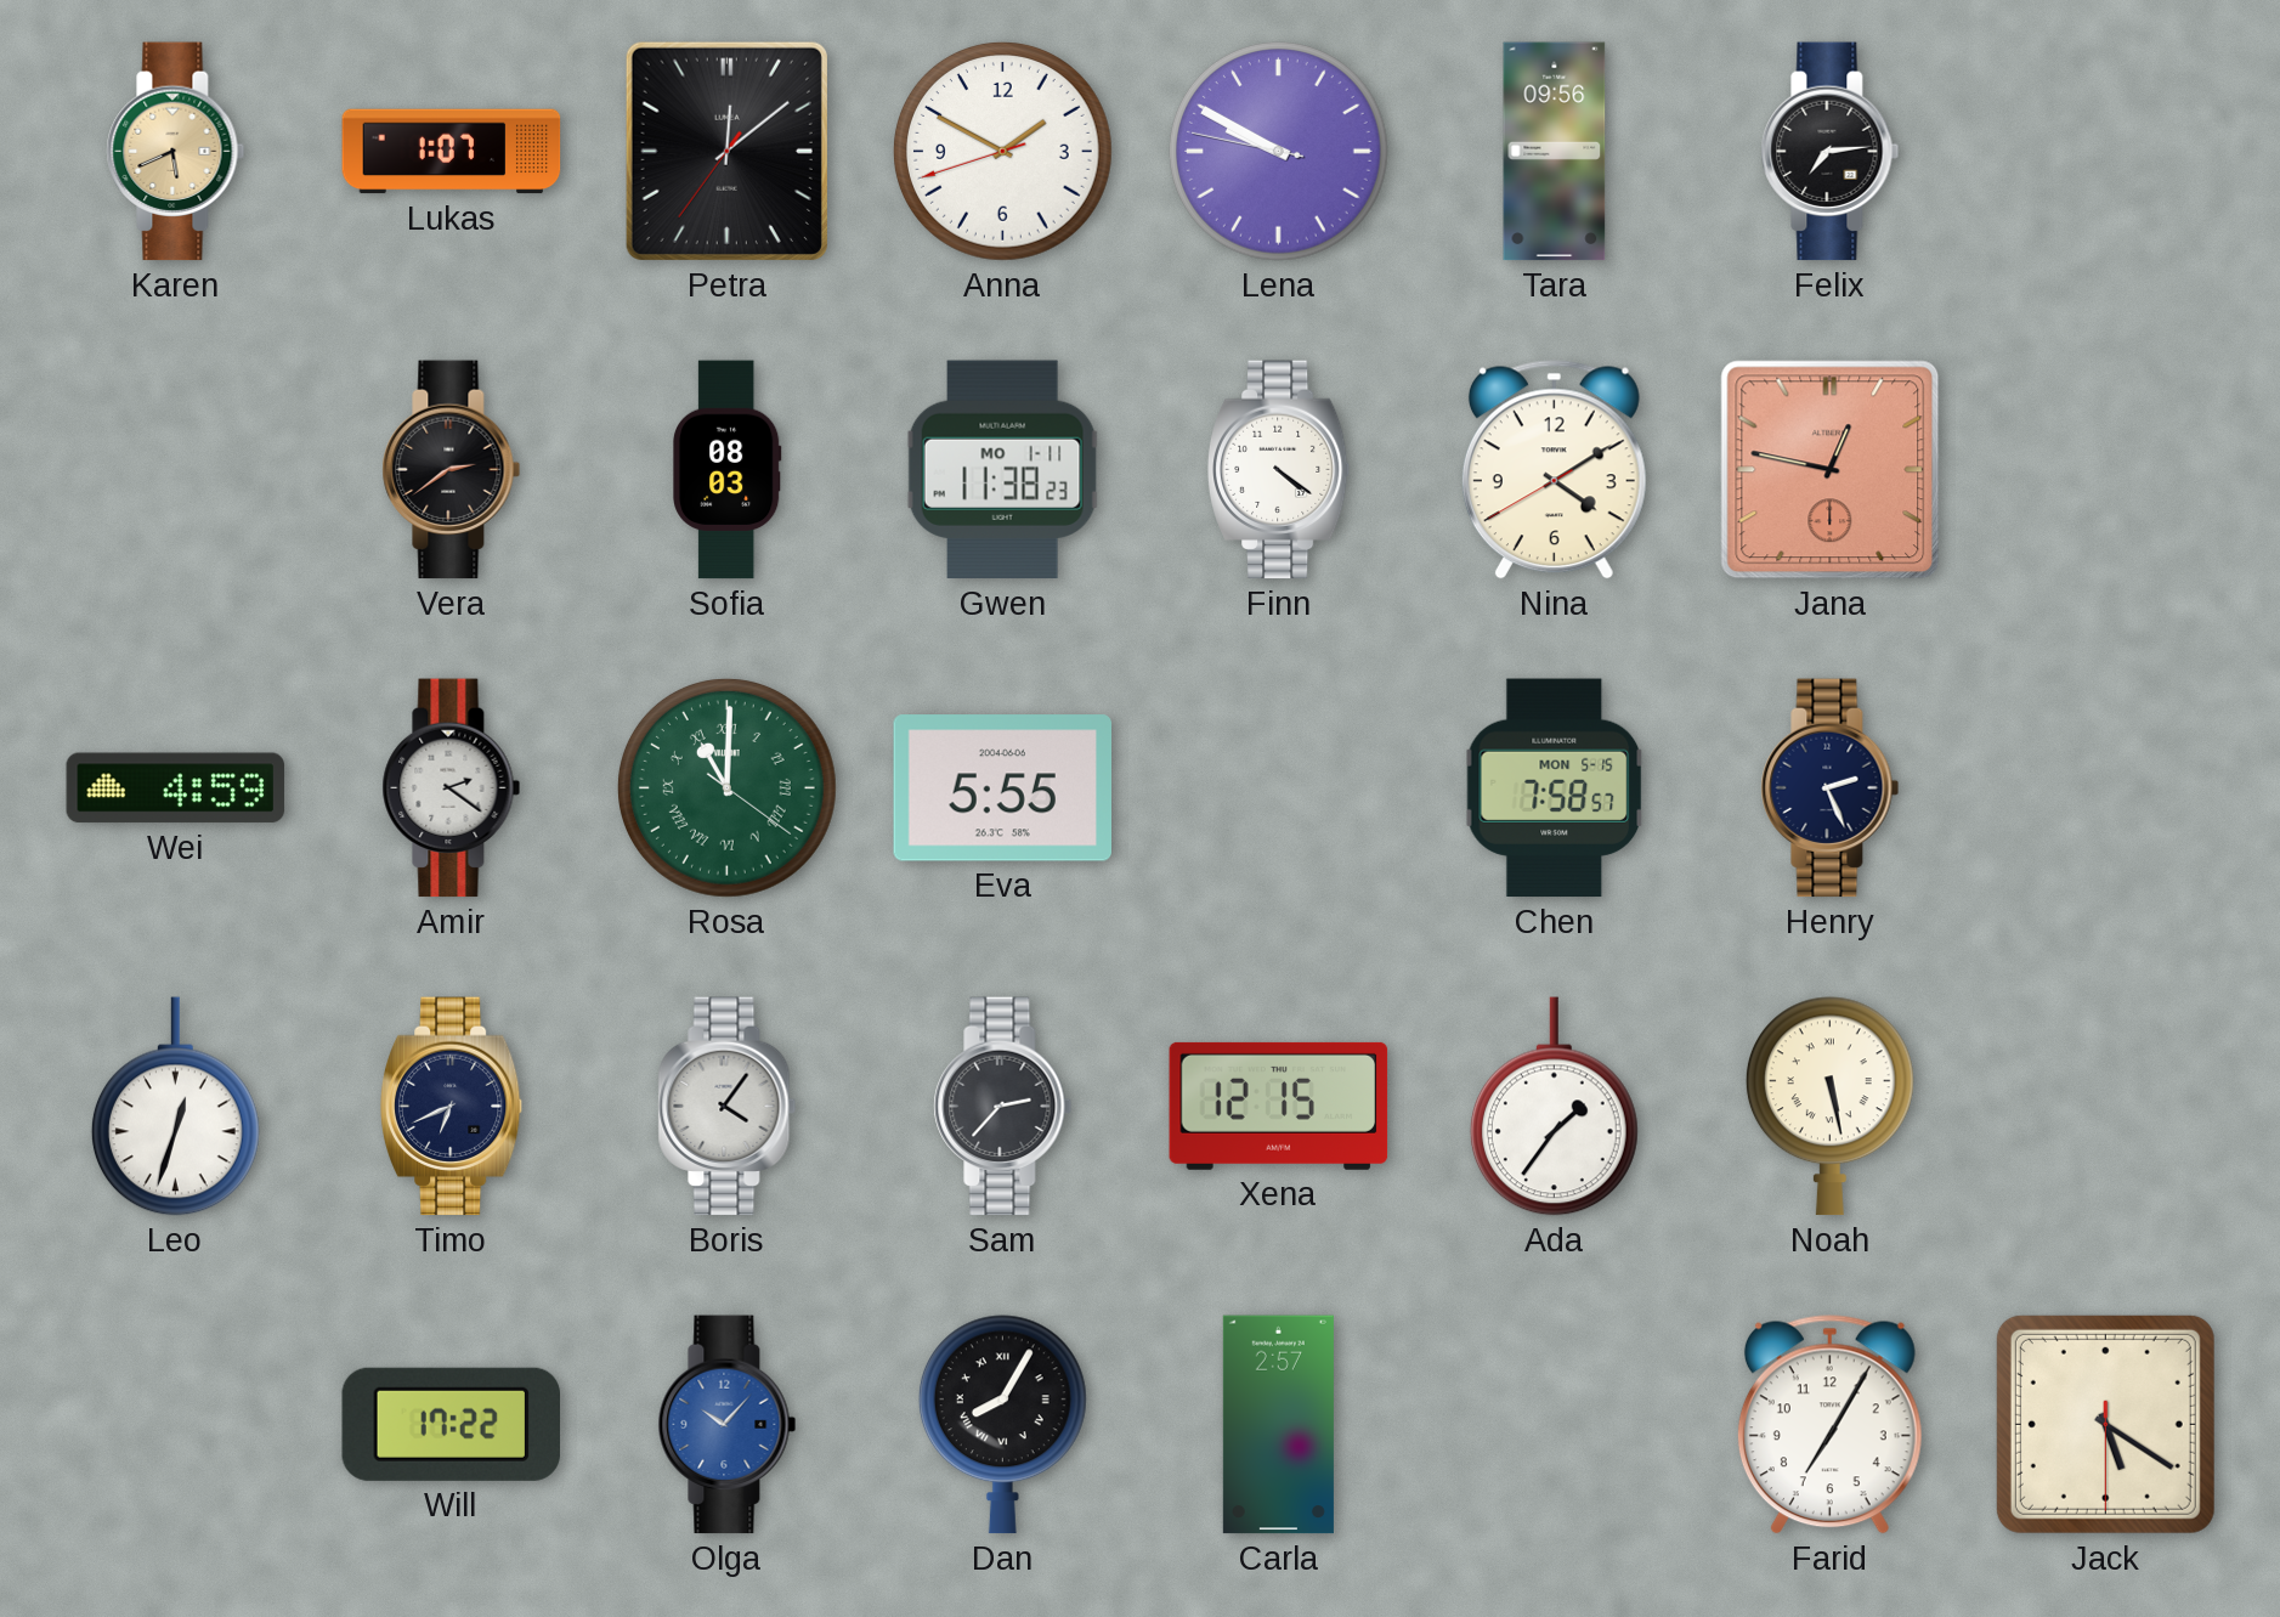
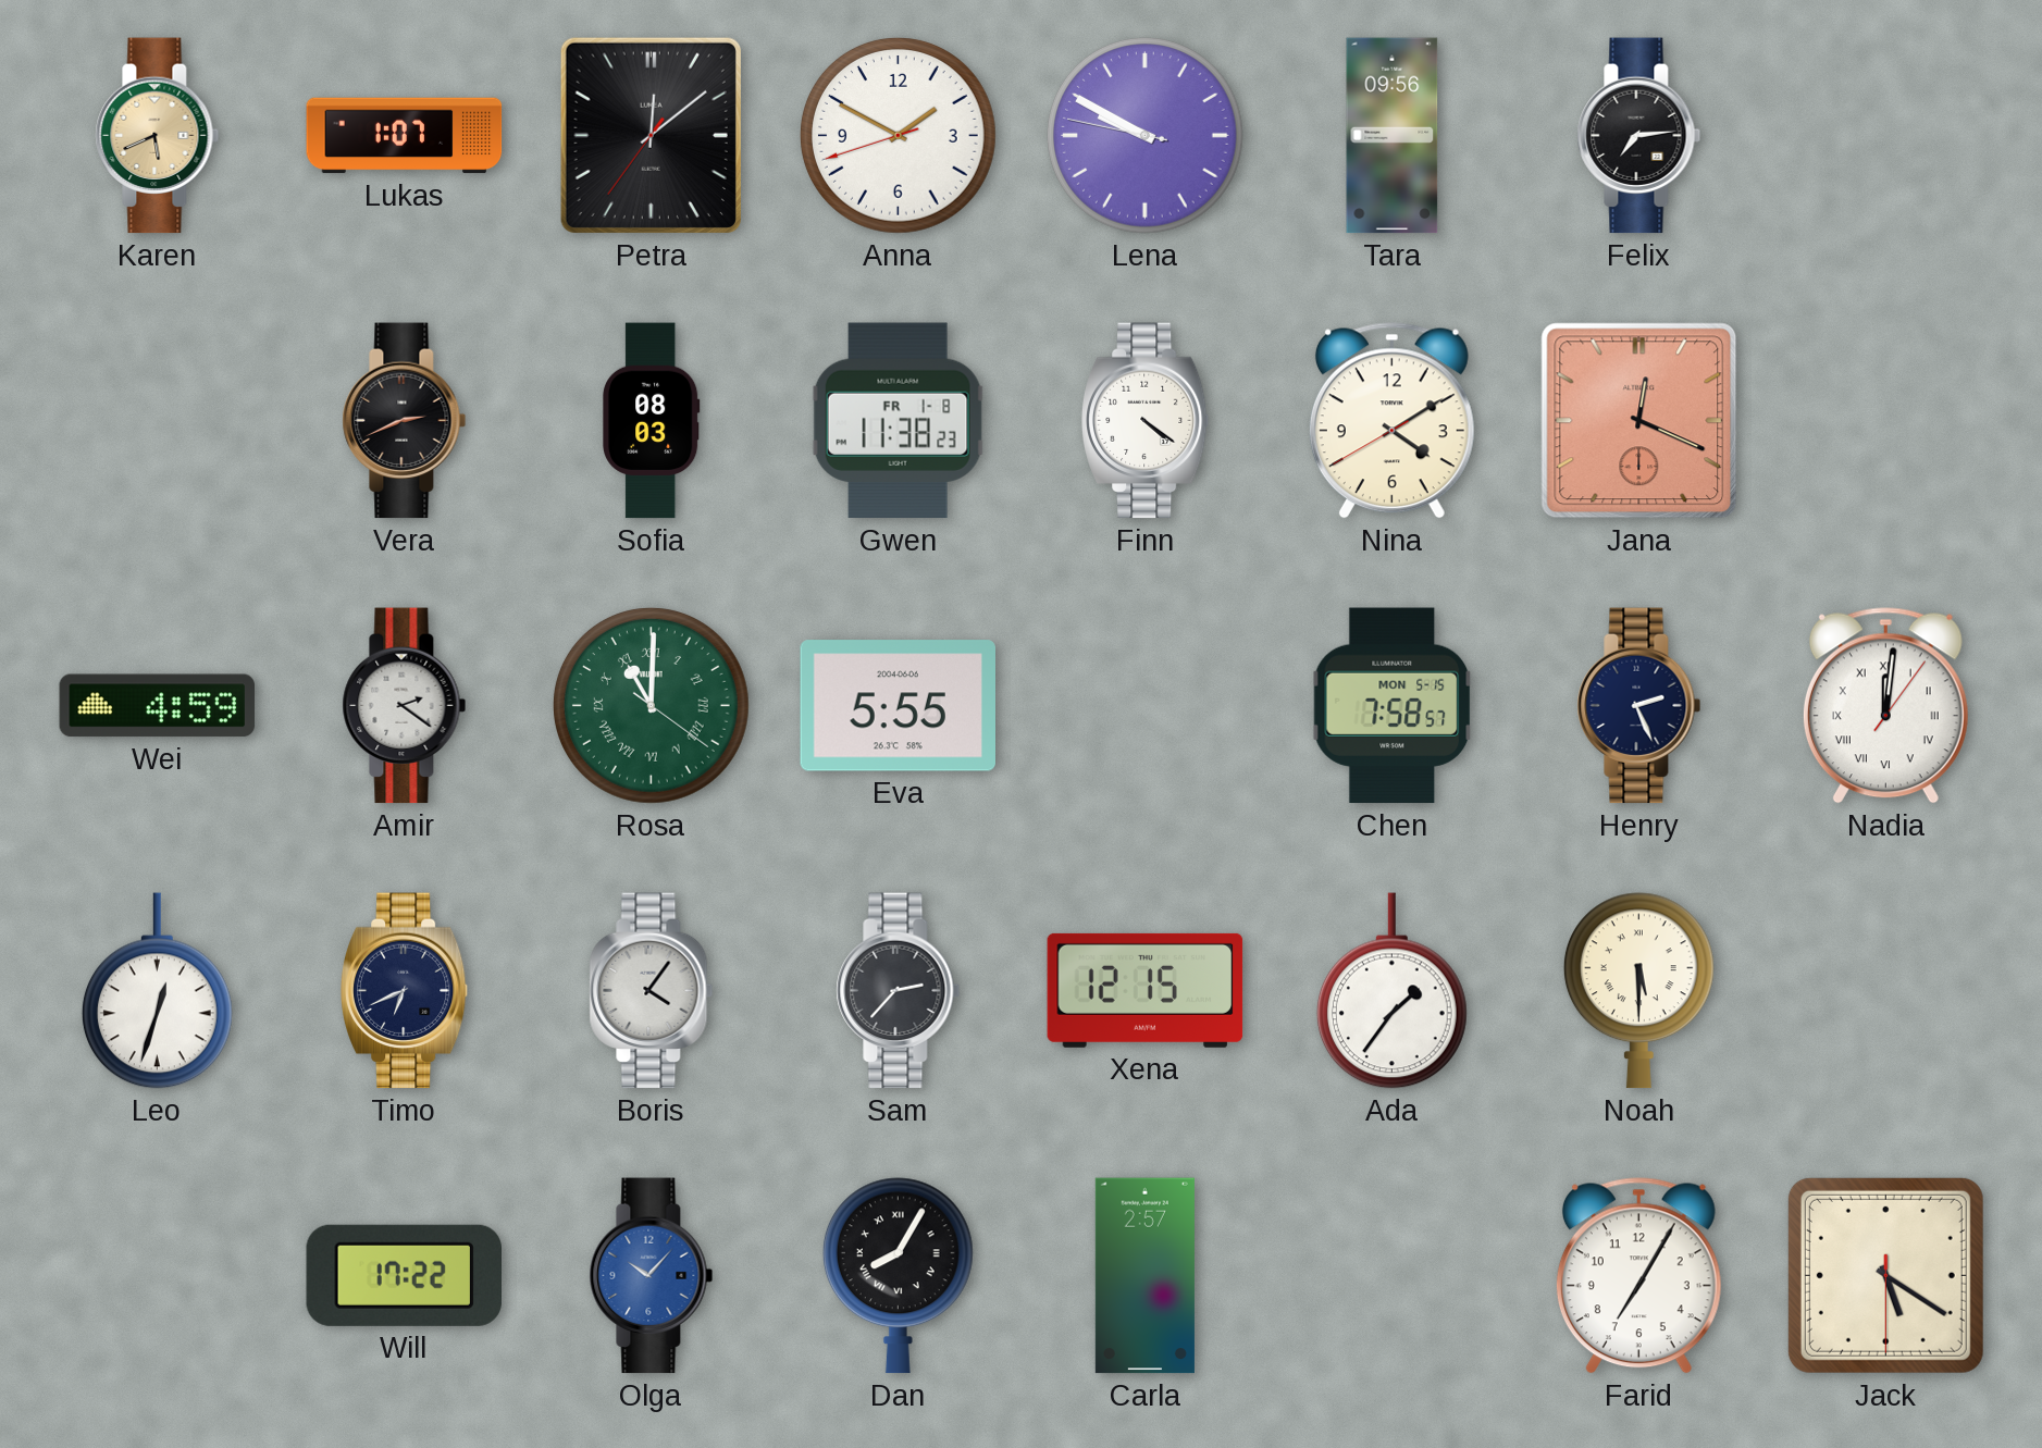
Vera: 2:39 -> 2:41 (405, 421)
Gwen date: MO 1-11 -> FR 1-8 (898, 421)
Jana: 12:47 -> 12:19 (1639, 421)
Nadia: none -> 12:01 (1885, 706)
Noah: 5:28 -> 5:30 (1638, 991)
